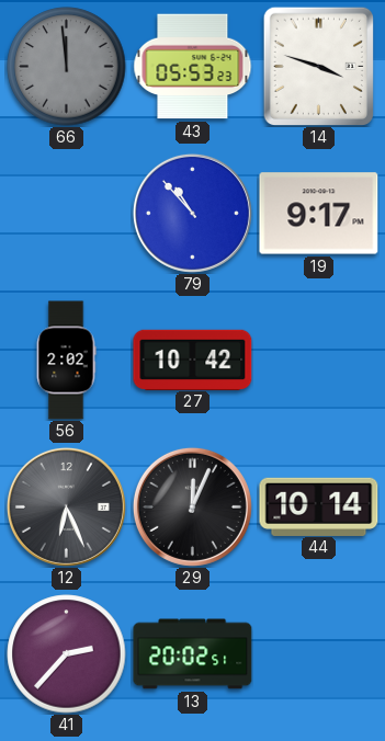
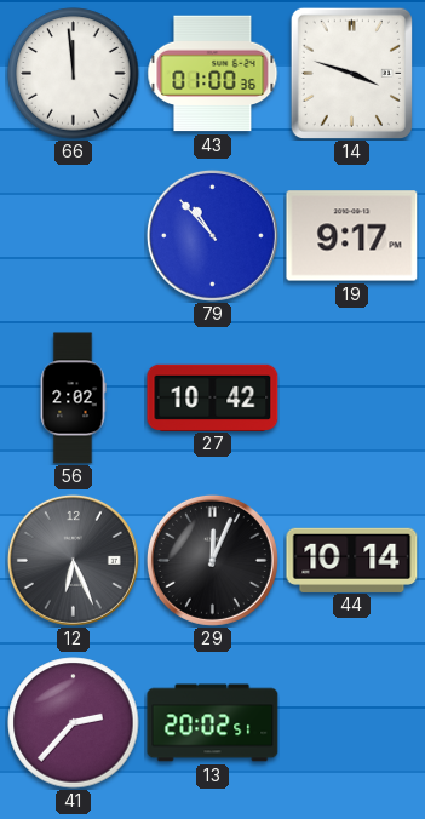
66 dial: grey -> white (74, 74)
43: 05:53 -> 01:00 (213, 74)
